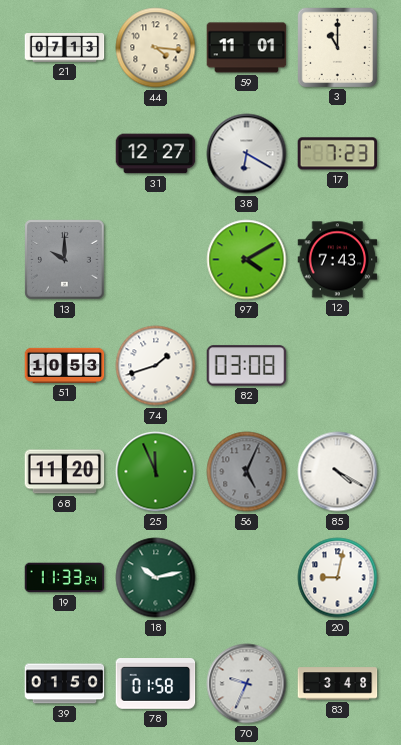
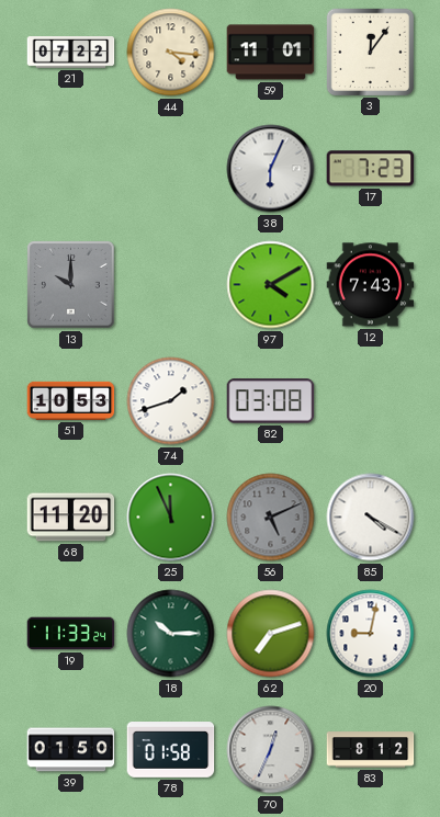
21: 07:13 -> 07:22 (71, 53)
3: 11:00 -> 12:06 (370, 52)
31: 12:27 -> none (156, 154)
38: 6:20 -> 6:04 (271, 169)
56: 5:04 -> 5:11 (271, 518)
18: 10:13 -> 10:15 (171, 634)
62: none -> 7:12 (271, 634)
70: 9:34 -> 12:34 (271, 750)
83: 3:48 -> 8:12 (371, 750)
